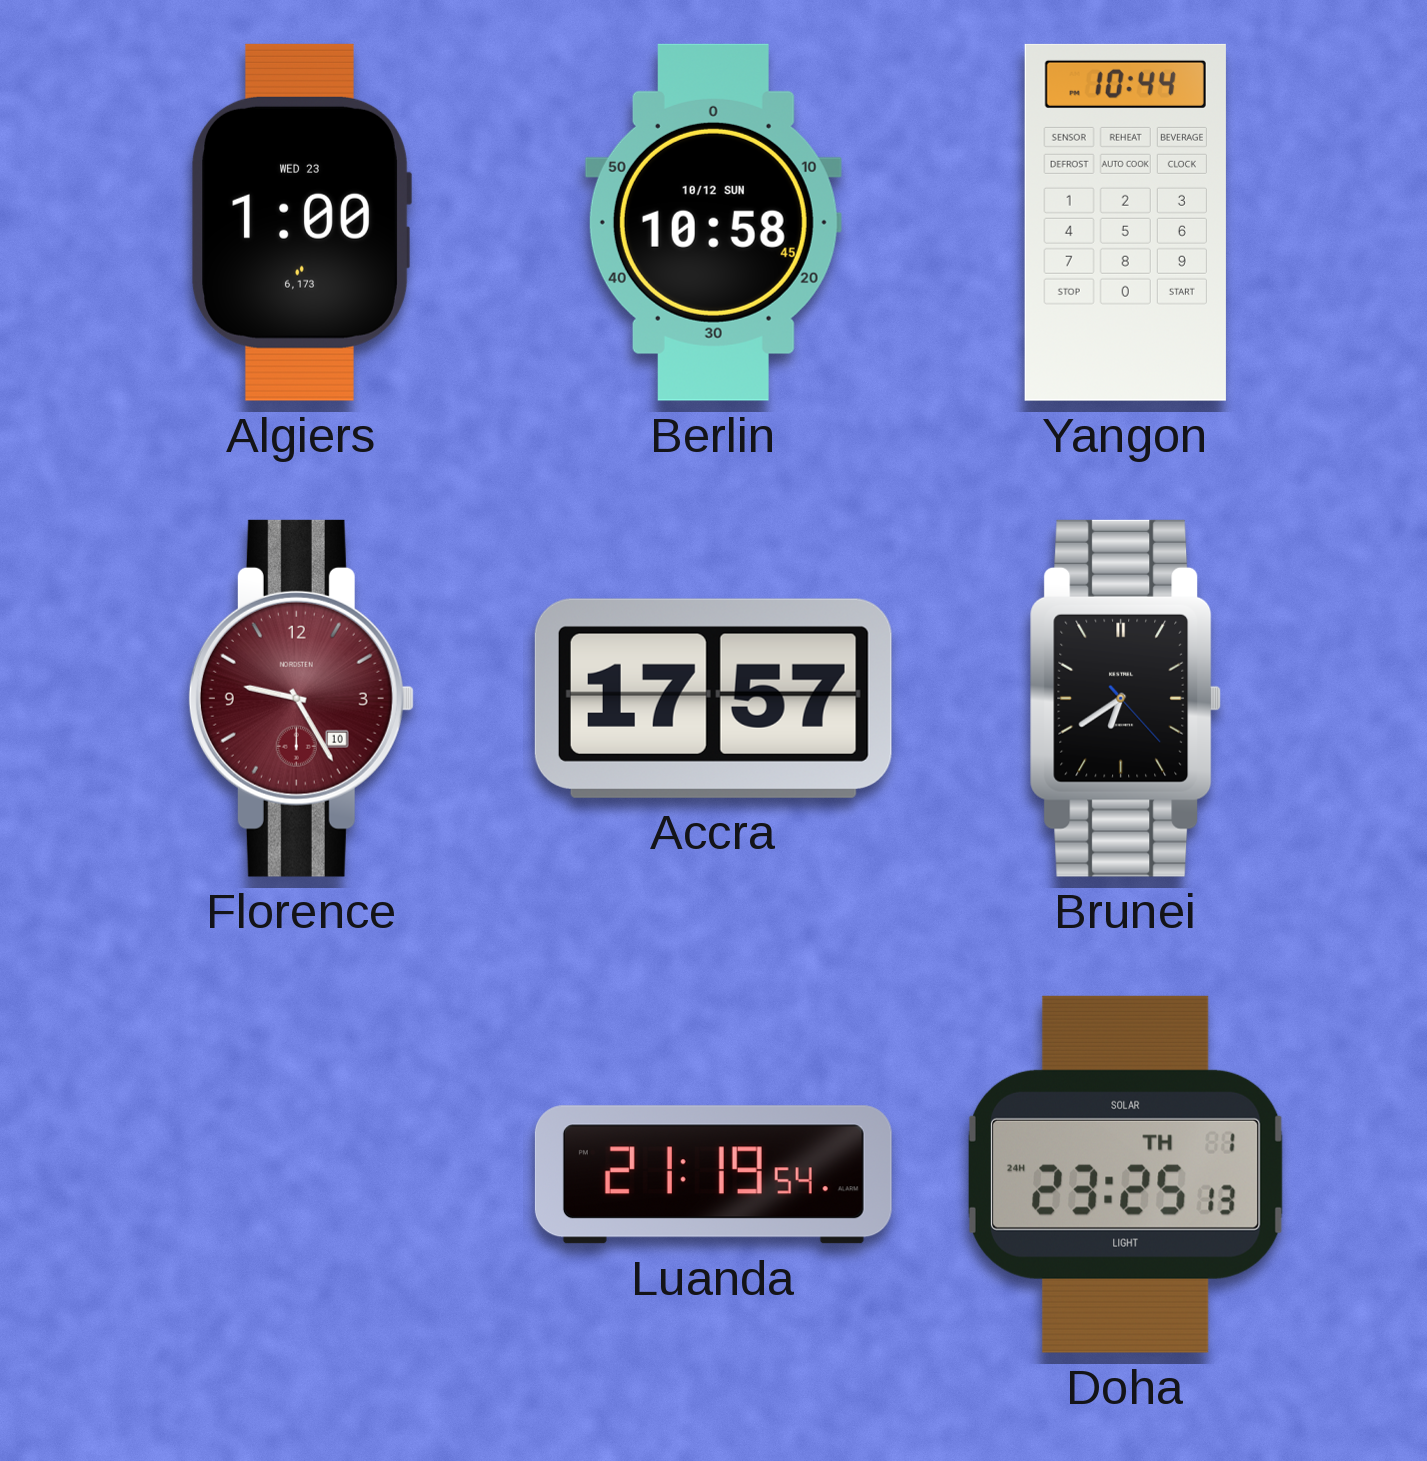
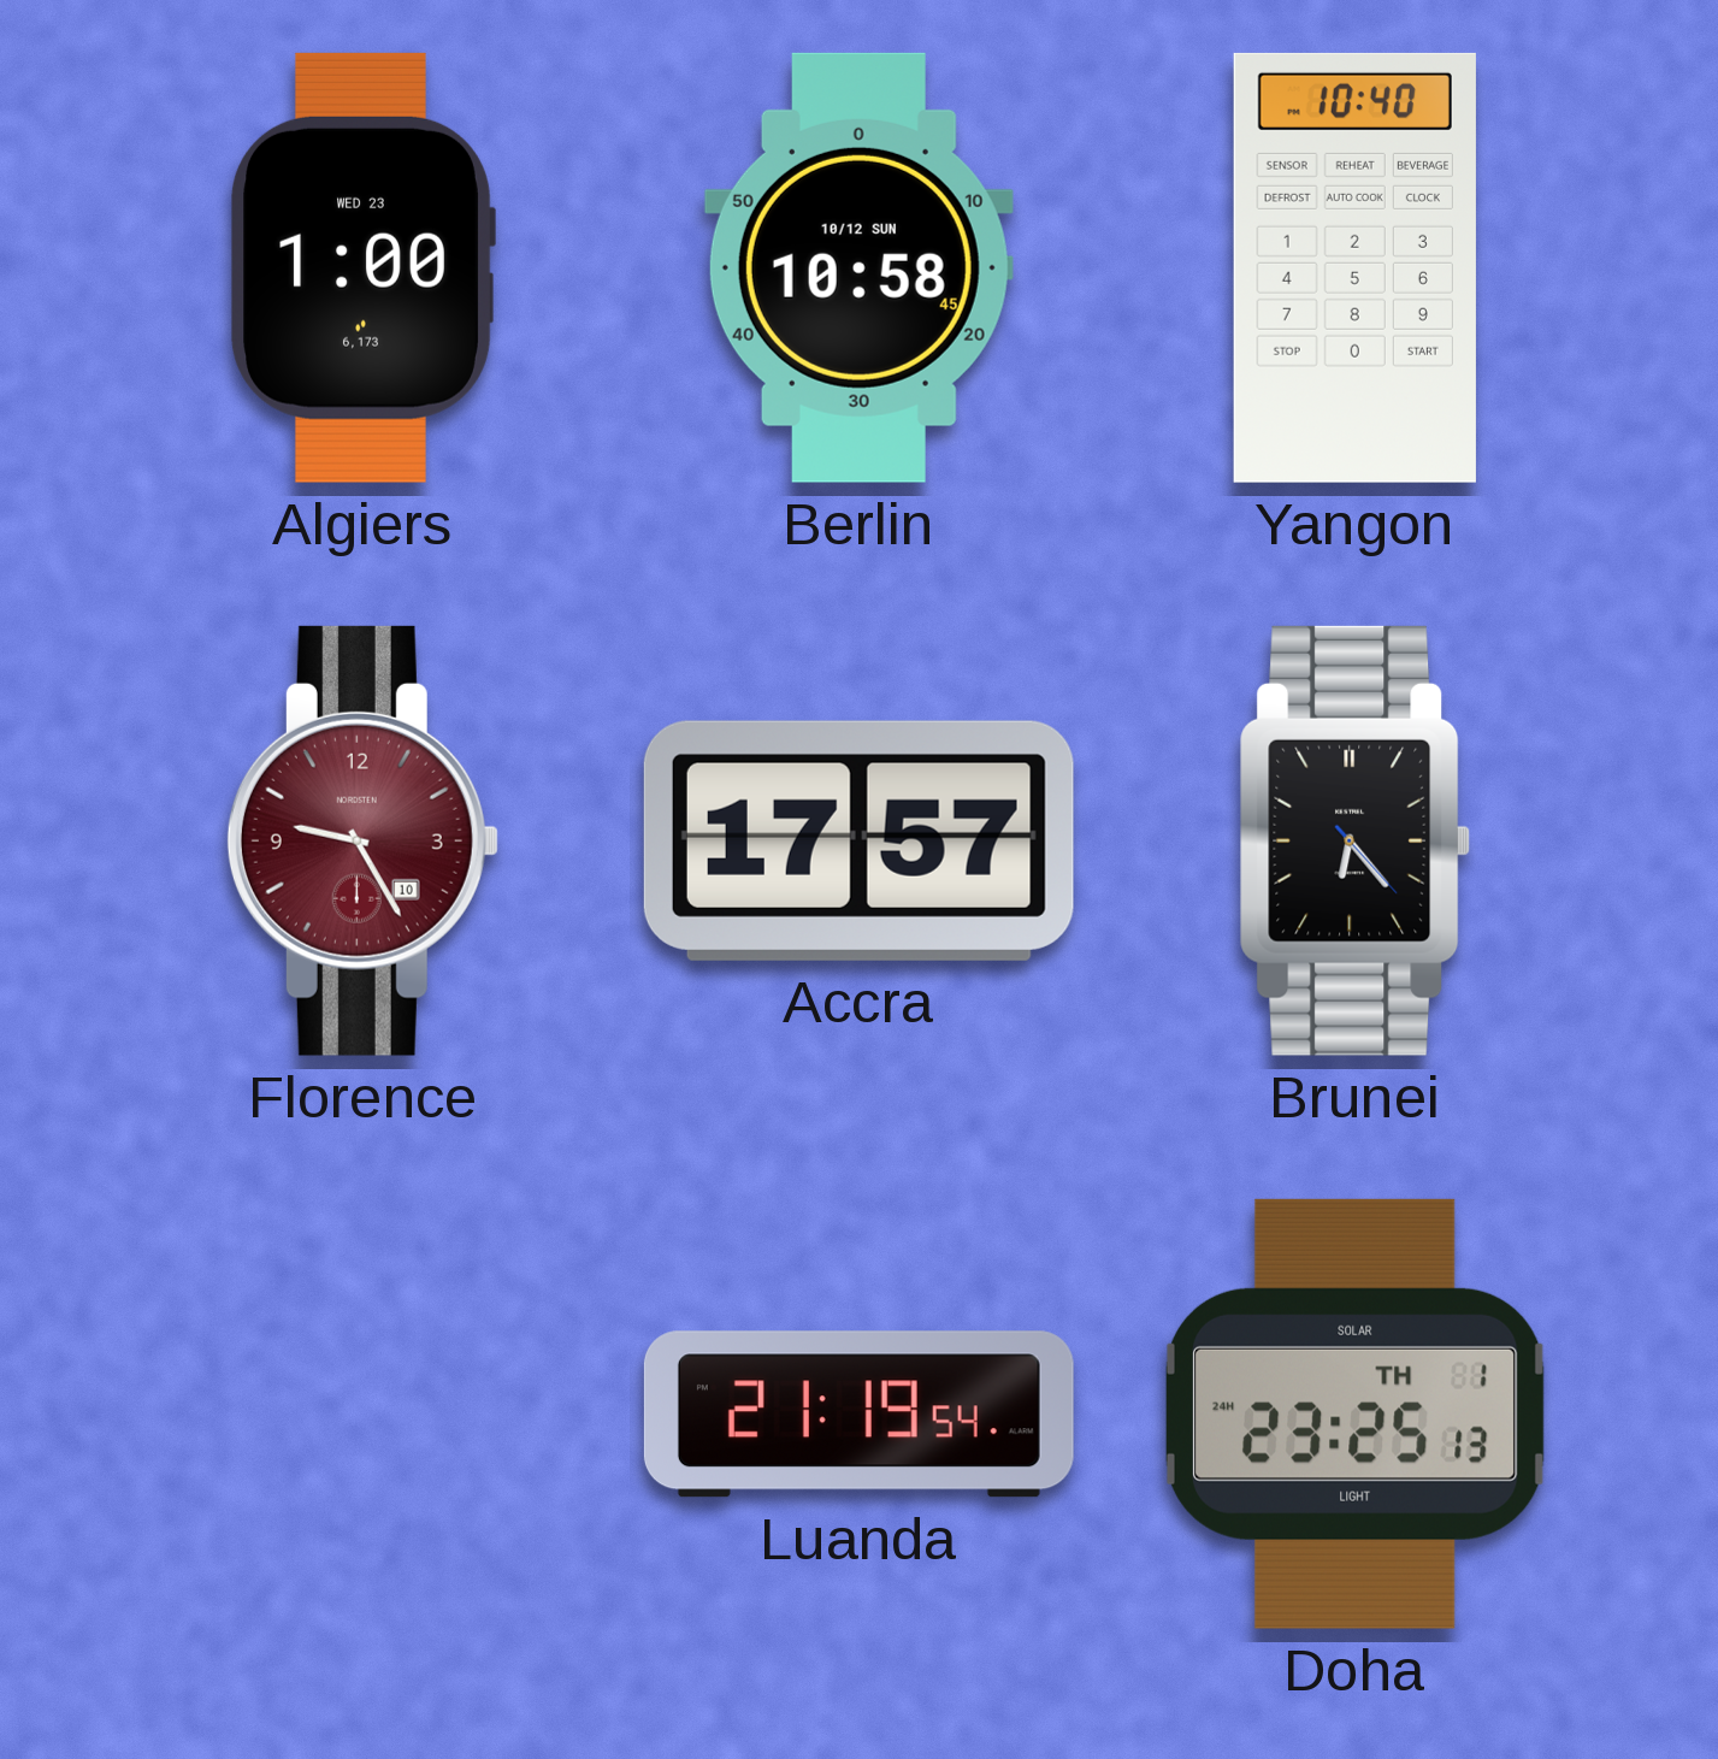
Yangon: 10:44 -> 10:40 (1354, 267)
Brunei: 6:39 -> 6:23 (1356, 840)
